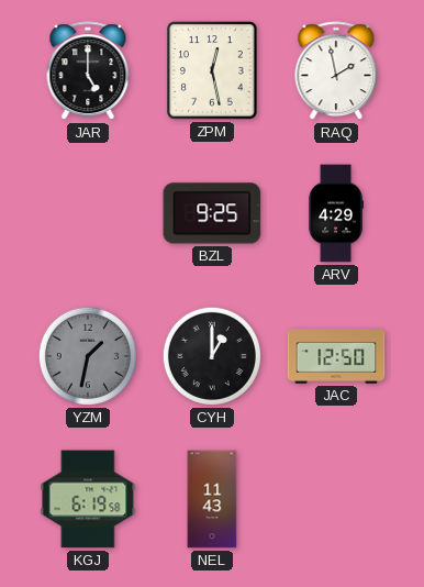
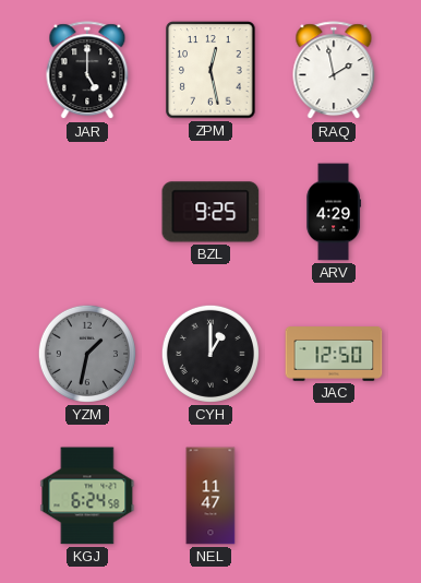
KGJ: 6:19 -> 6:24 (87, 496)
NEL: 11:43 -> 11:47 (211, 496)
